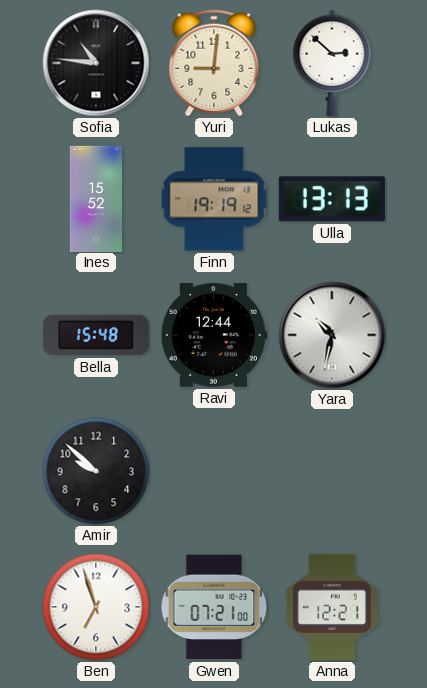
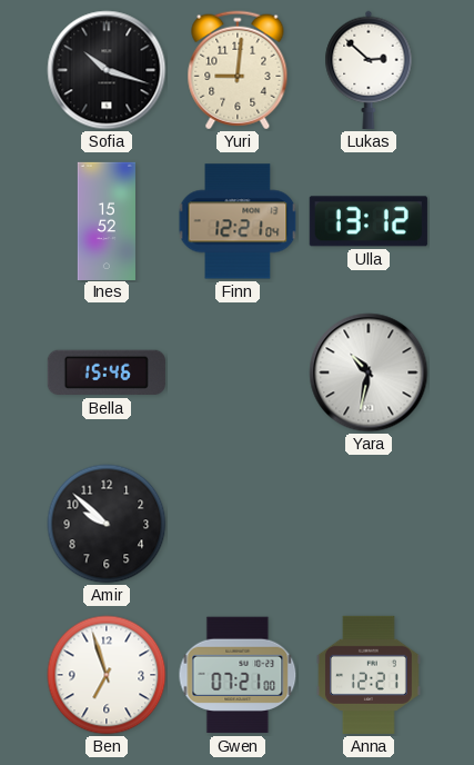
Sofia: 10:46 -> 10:18 (107, 70)
Finn: 19:19 -> 12:21 (238, 221)
Ulla: 13:13 -> 13:12 (369, 221)
Bella: 15:48 -> 15:46 (107, 372)
Ravi: 12:44 -> none (214, 335)
